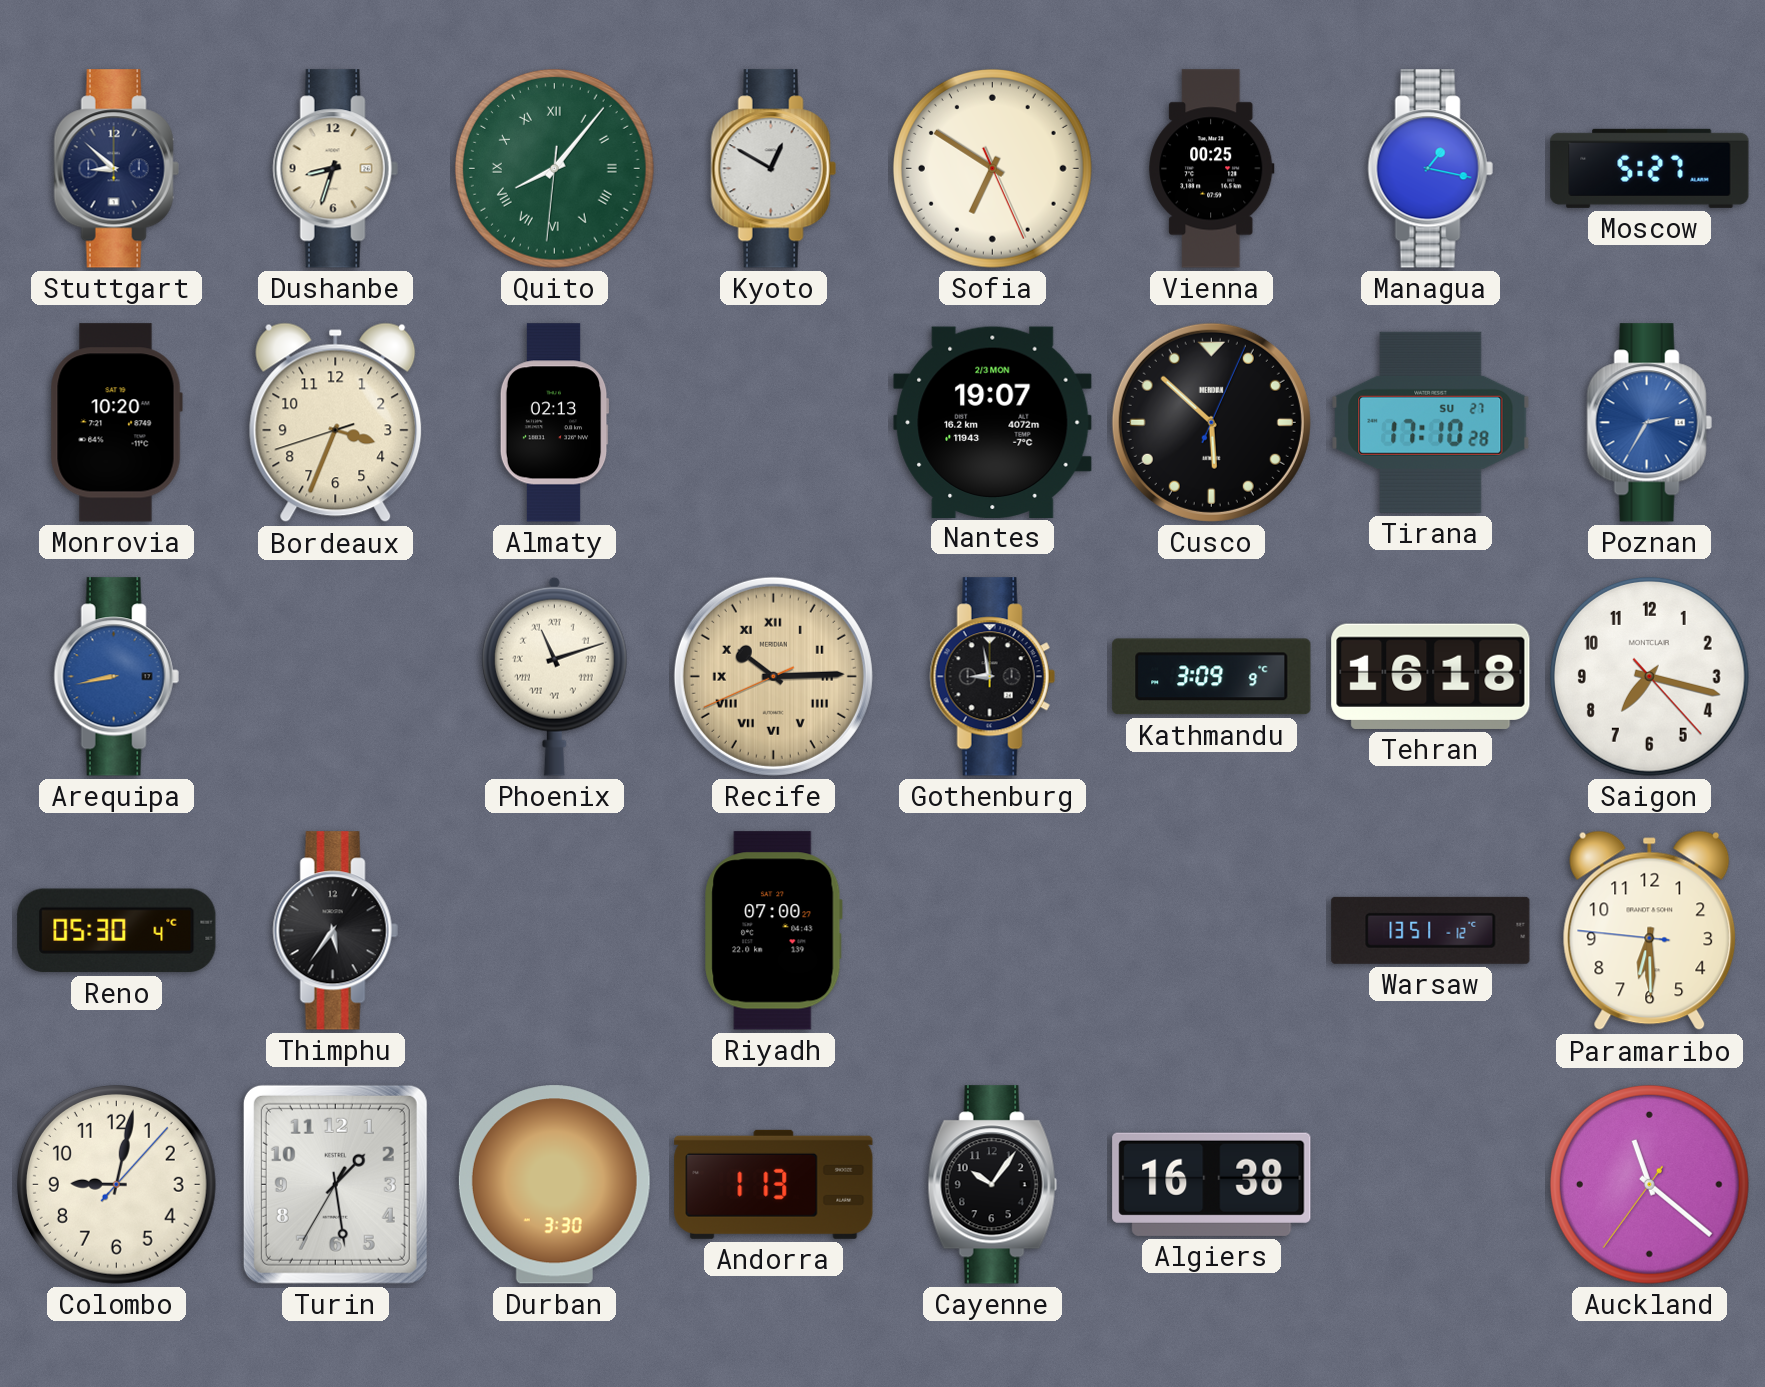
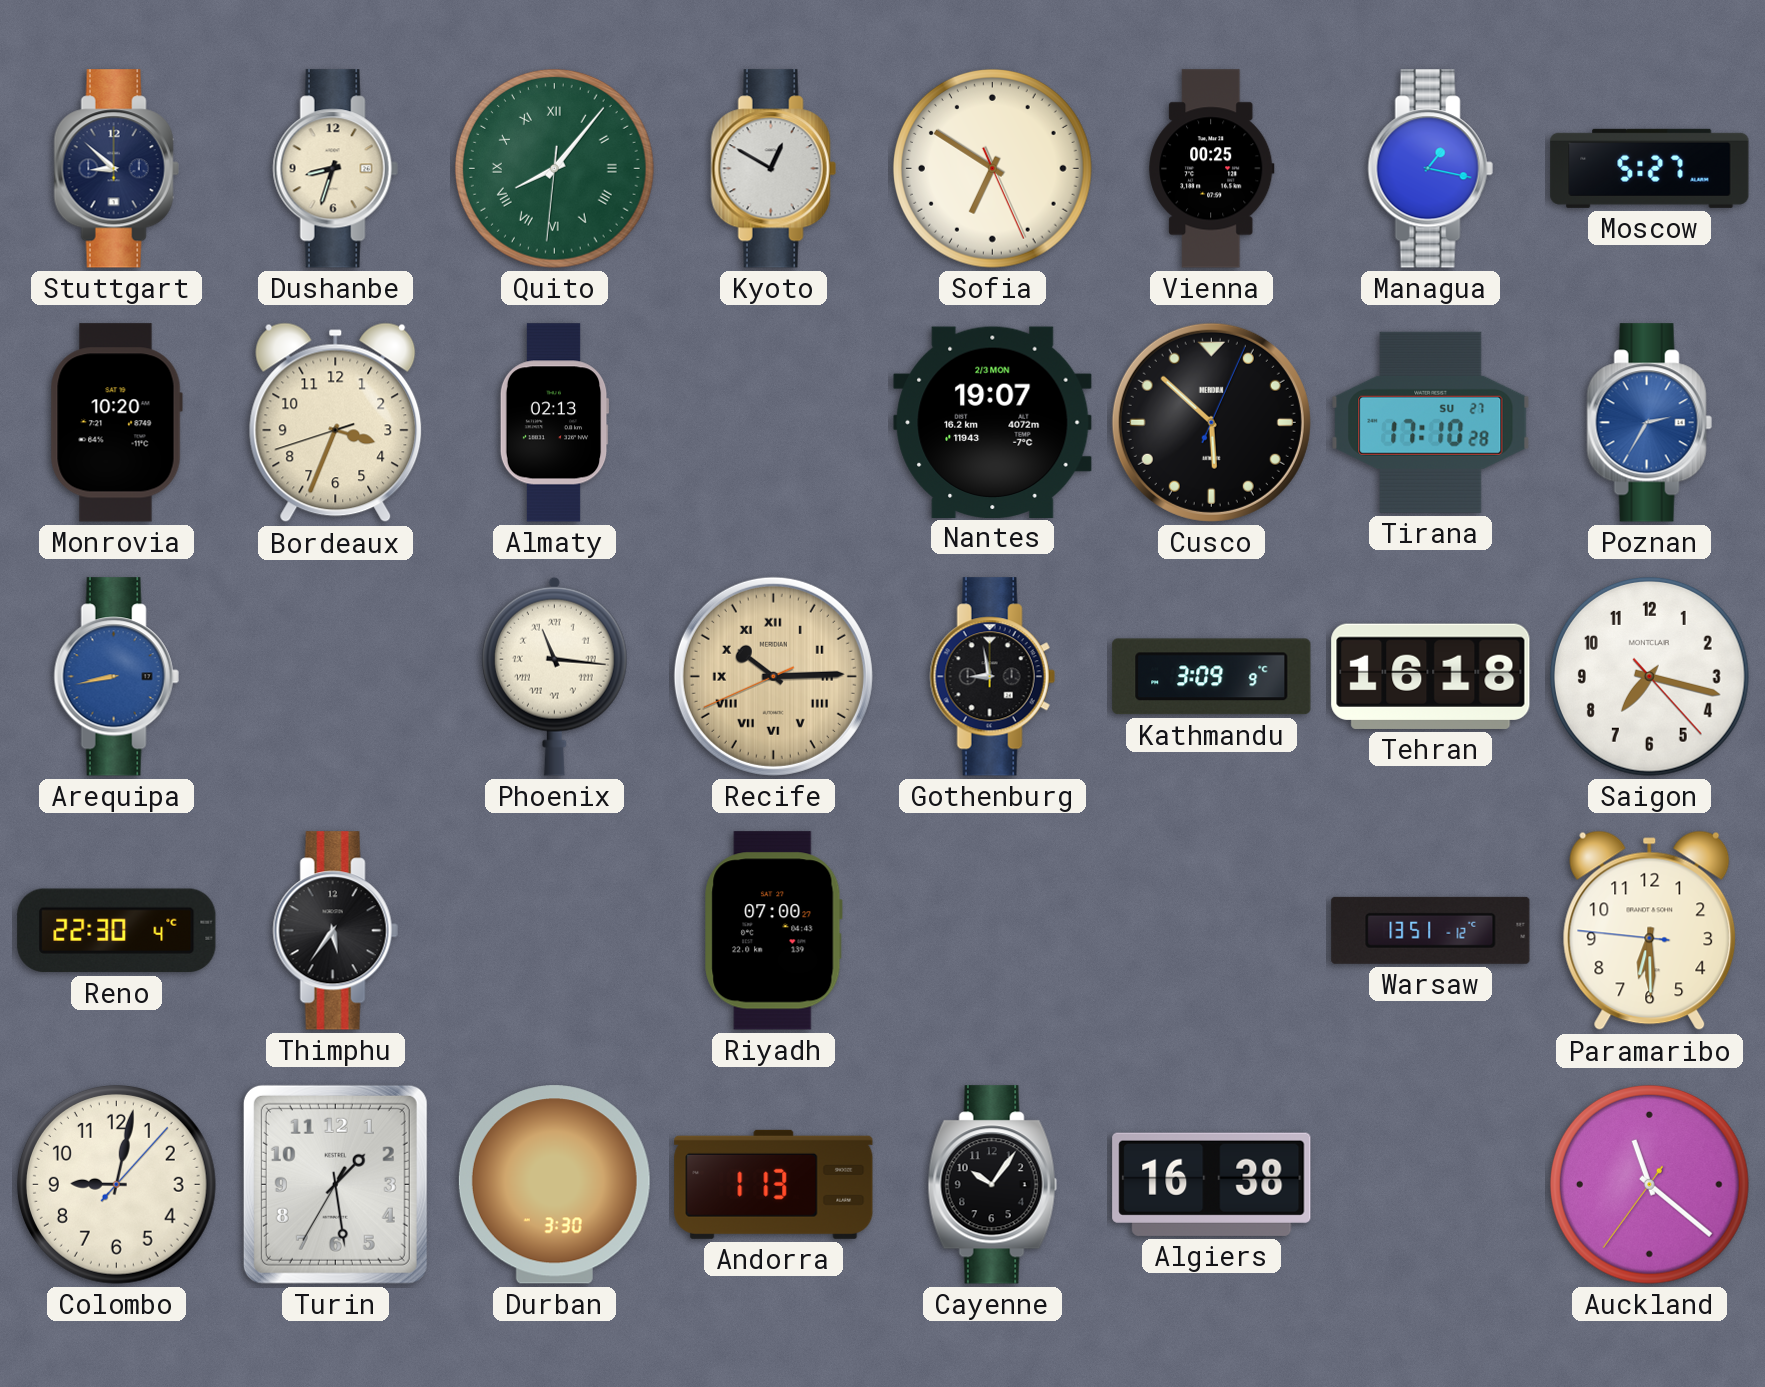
Phoenix: 11:12 -> 11:16 (554, 676)
Reno: 05:30 -> 22:30 (117, 931)
